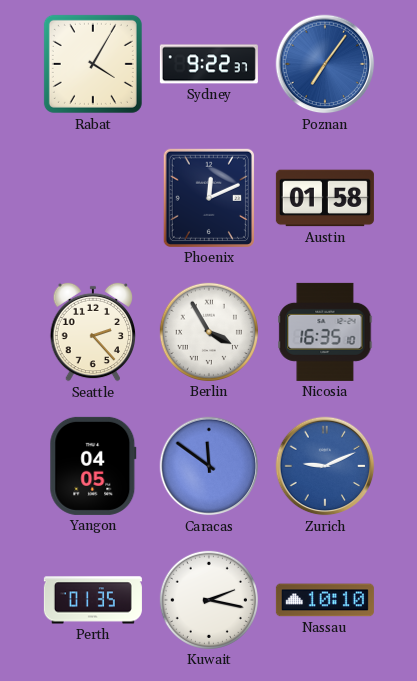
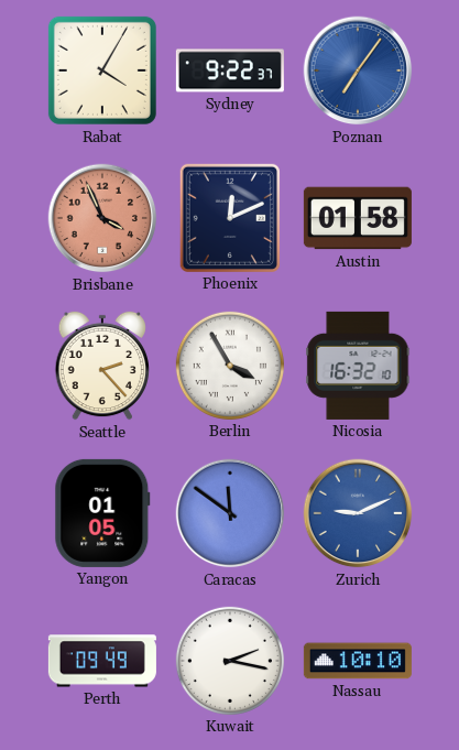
Brisbane: none -> 3:56 (102, 218)
Nicosia: 16:35 -> 16:32 (358, 366)
Yangon: 04:05 -> 01:05 (102, 513)
Perth: 01:35 -> 09:49 (102, 661)
